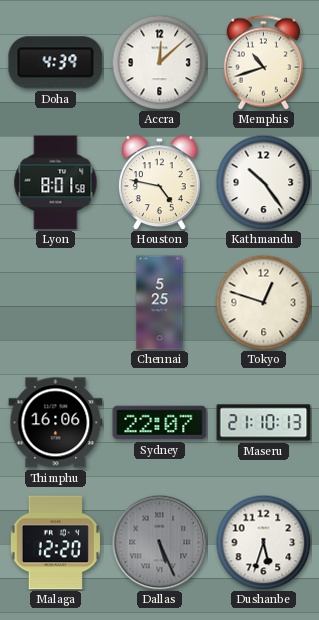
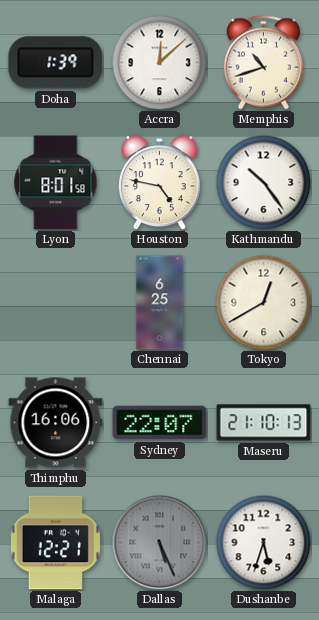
Doha: 4:39 -> 1:39 (56, 63)
Chennai: 5:25 -> 6:25 (160, 303)
Tokyo: 12:48 -> 12:40 (263, 302)
Malaga: 12:20 -> 12:21 (55, 543)
